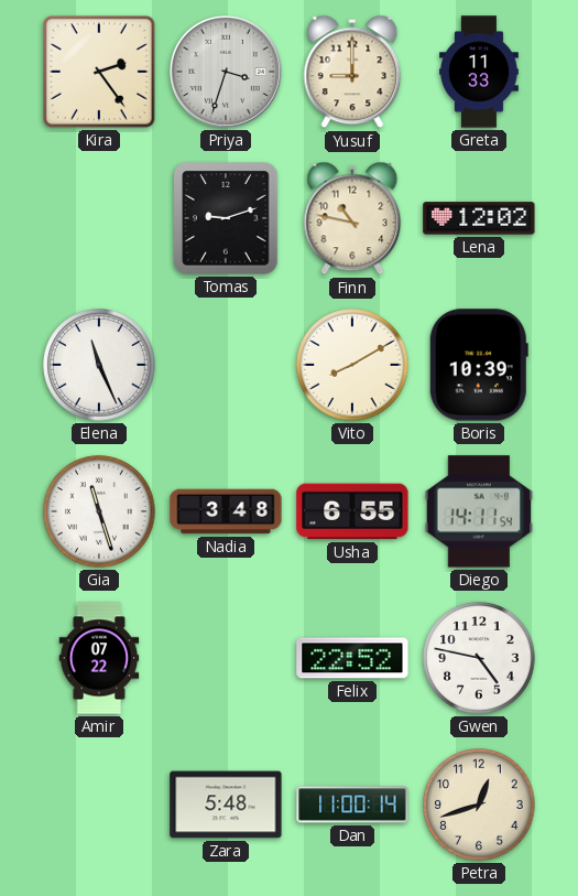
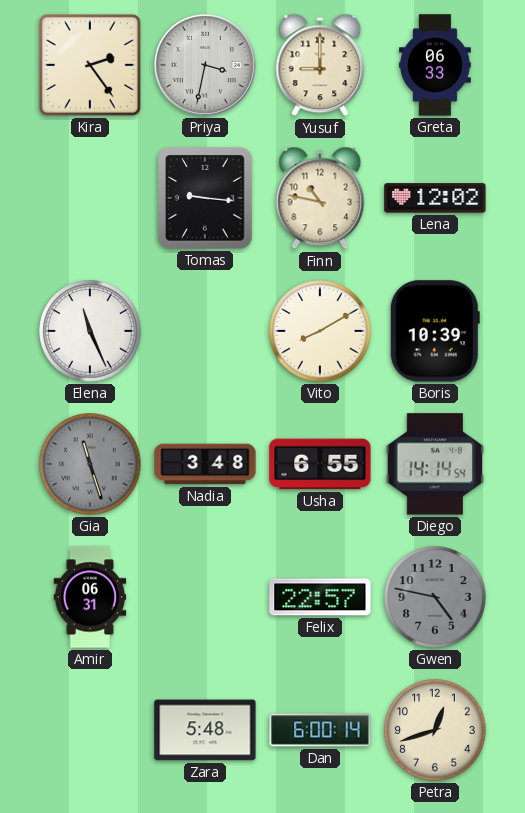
Priya: 3:33 -> 3:32 (205, 65)
Greta: 11:33 -> 06:33 (435, 65)
Tomas: 9:12 -> 9:16 (205, 198)
Gia dial: white -> grey (90, 464)
Diego: 14:11 -> 14:14 (435, 464)
Amir: 07:22 -> 06:31 (90, 597)
Felix: 22:52 -> 22:57 (320, 597)
Gwen dial: white -> grey (435, 597)
Dan: 11:00 -> 6:00 (320, 730)
